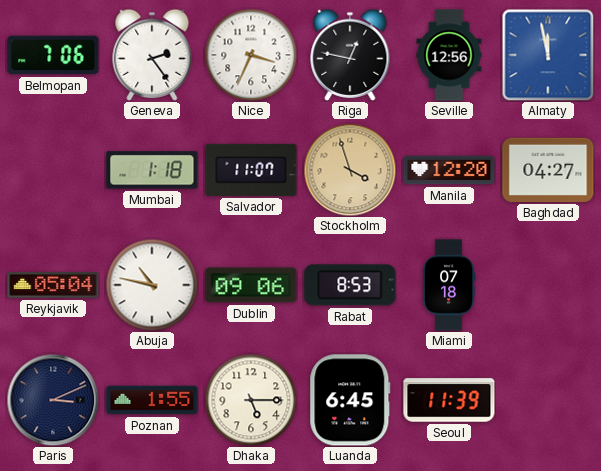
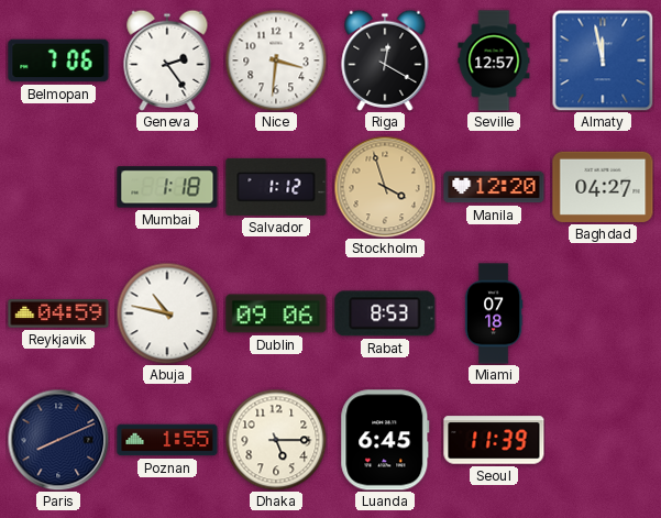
Nice: 3:34 -> 3:31 (276, 60)
Riga: 12:47 -> 12:20 (385, 60)
Seville: 12:56 -> 12:57 (494, 60)
Salvador: 11:07 -> 1:12 (276, 187)
Reykjavik: 05:04 -> 04:59 (58, 313)
Paris: 3:11 -> 8:11 (58, 440)
